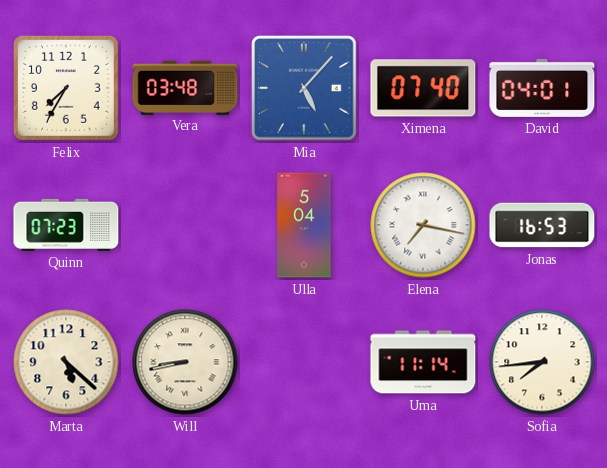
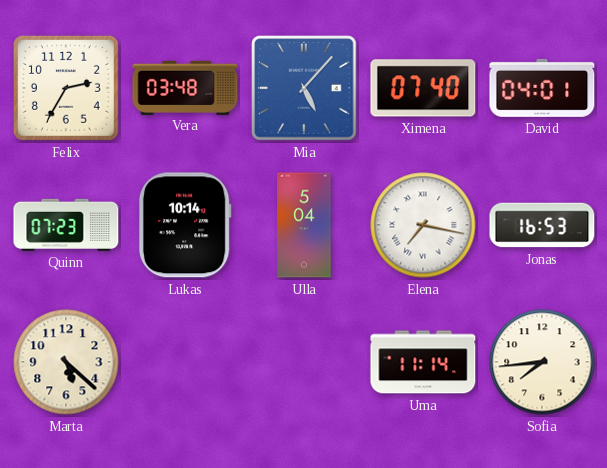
Felix: 7:35 -> 2:35 (66, 88)
Lukas: none -> 10:14 (185, 225)
Will: 8:43 -> none (185, 362)
